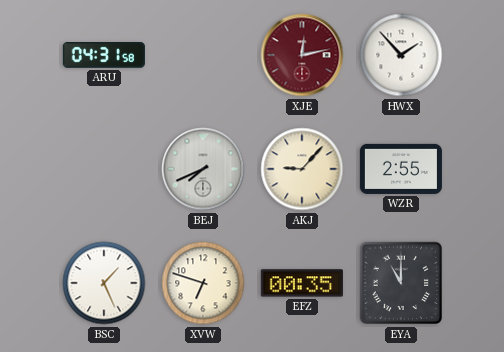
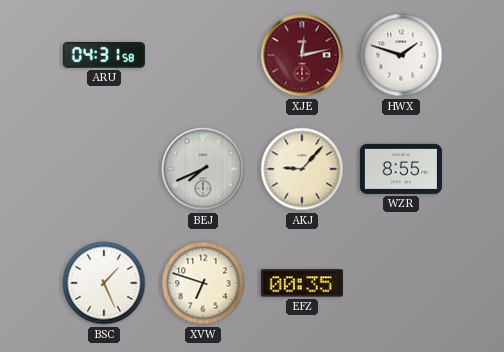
HWX: 1:53 -> 1:48 (401, 55)
WZR: 2:55 -> 8:55 (401, 169)
EYA: 11:00 -> none (401, 283)
